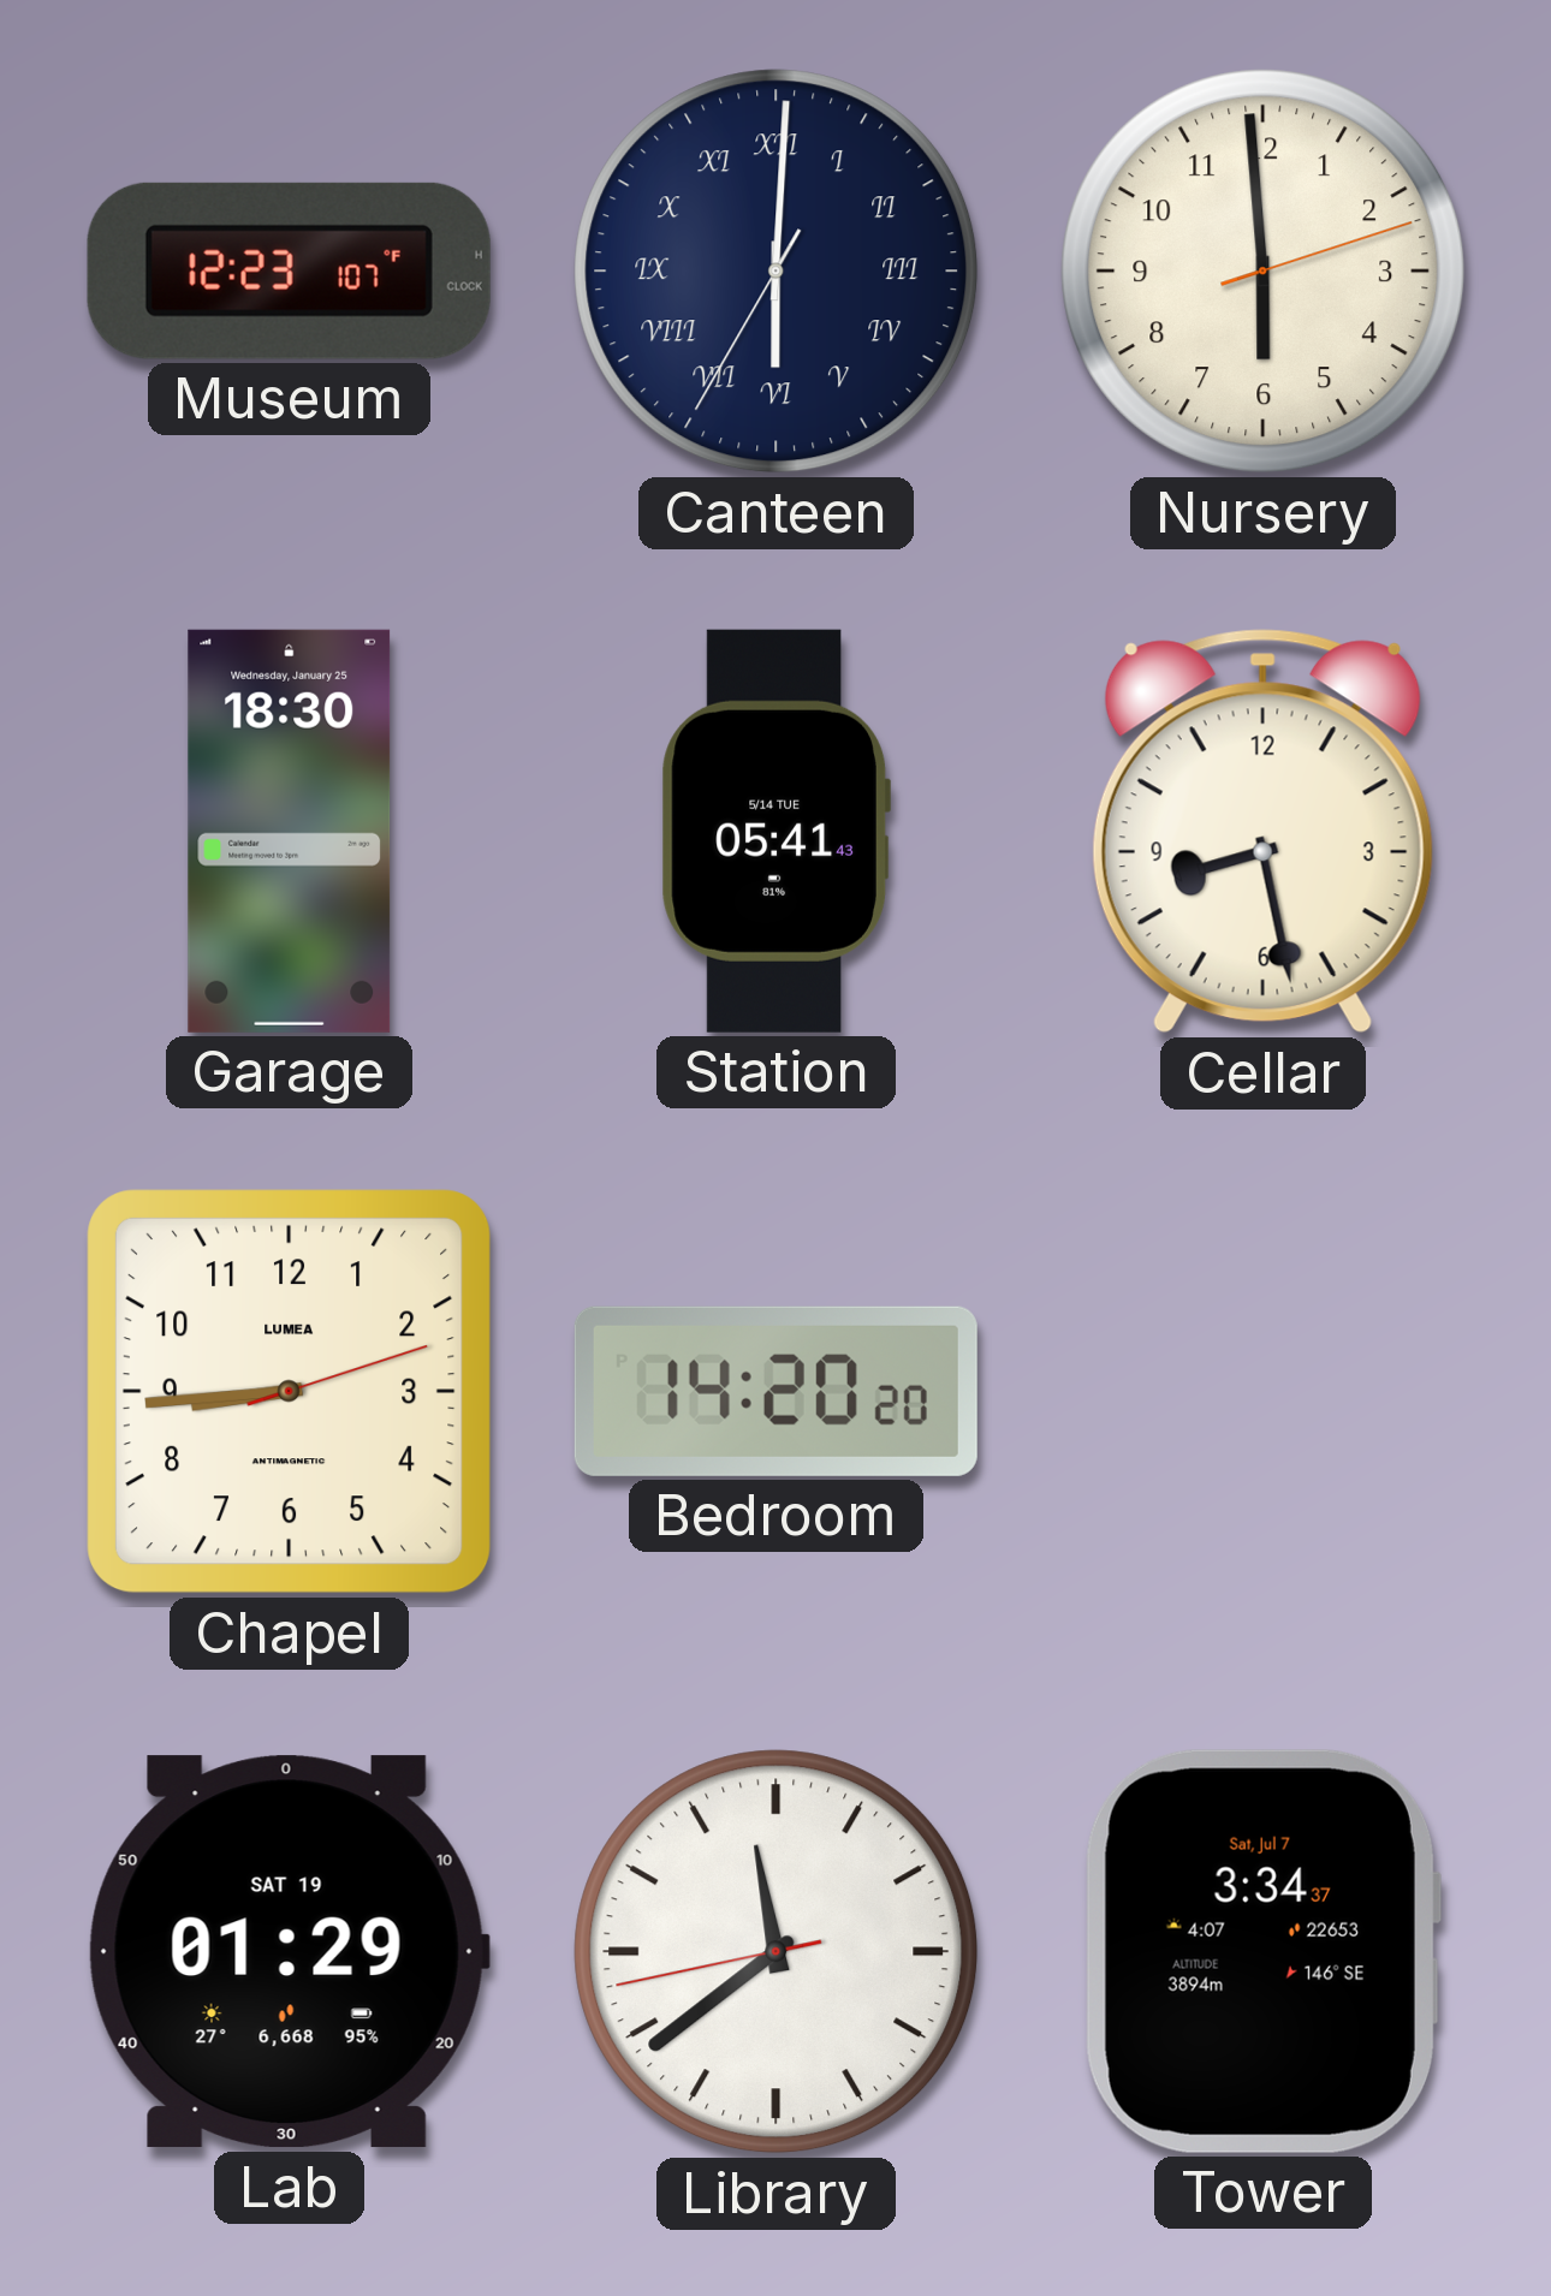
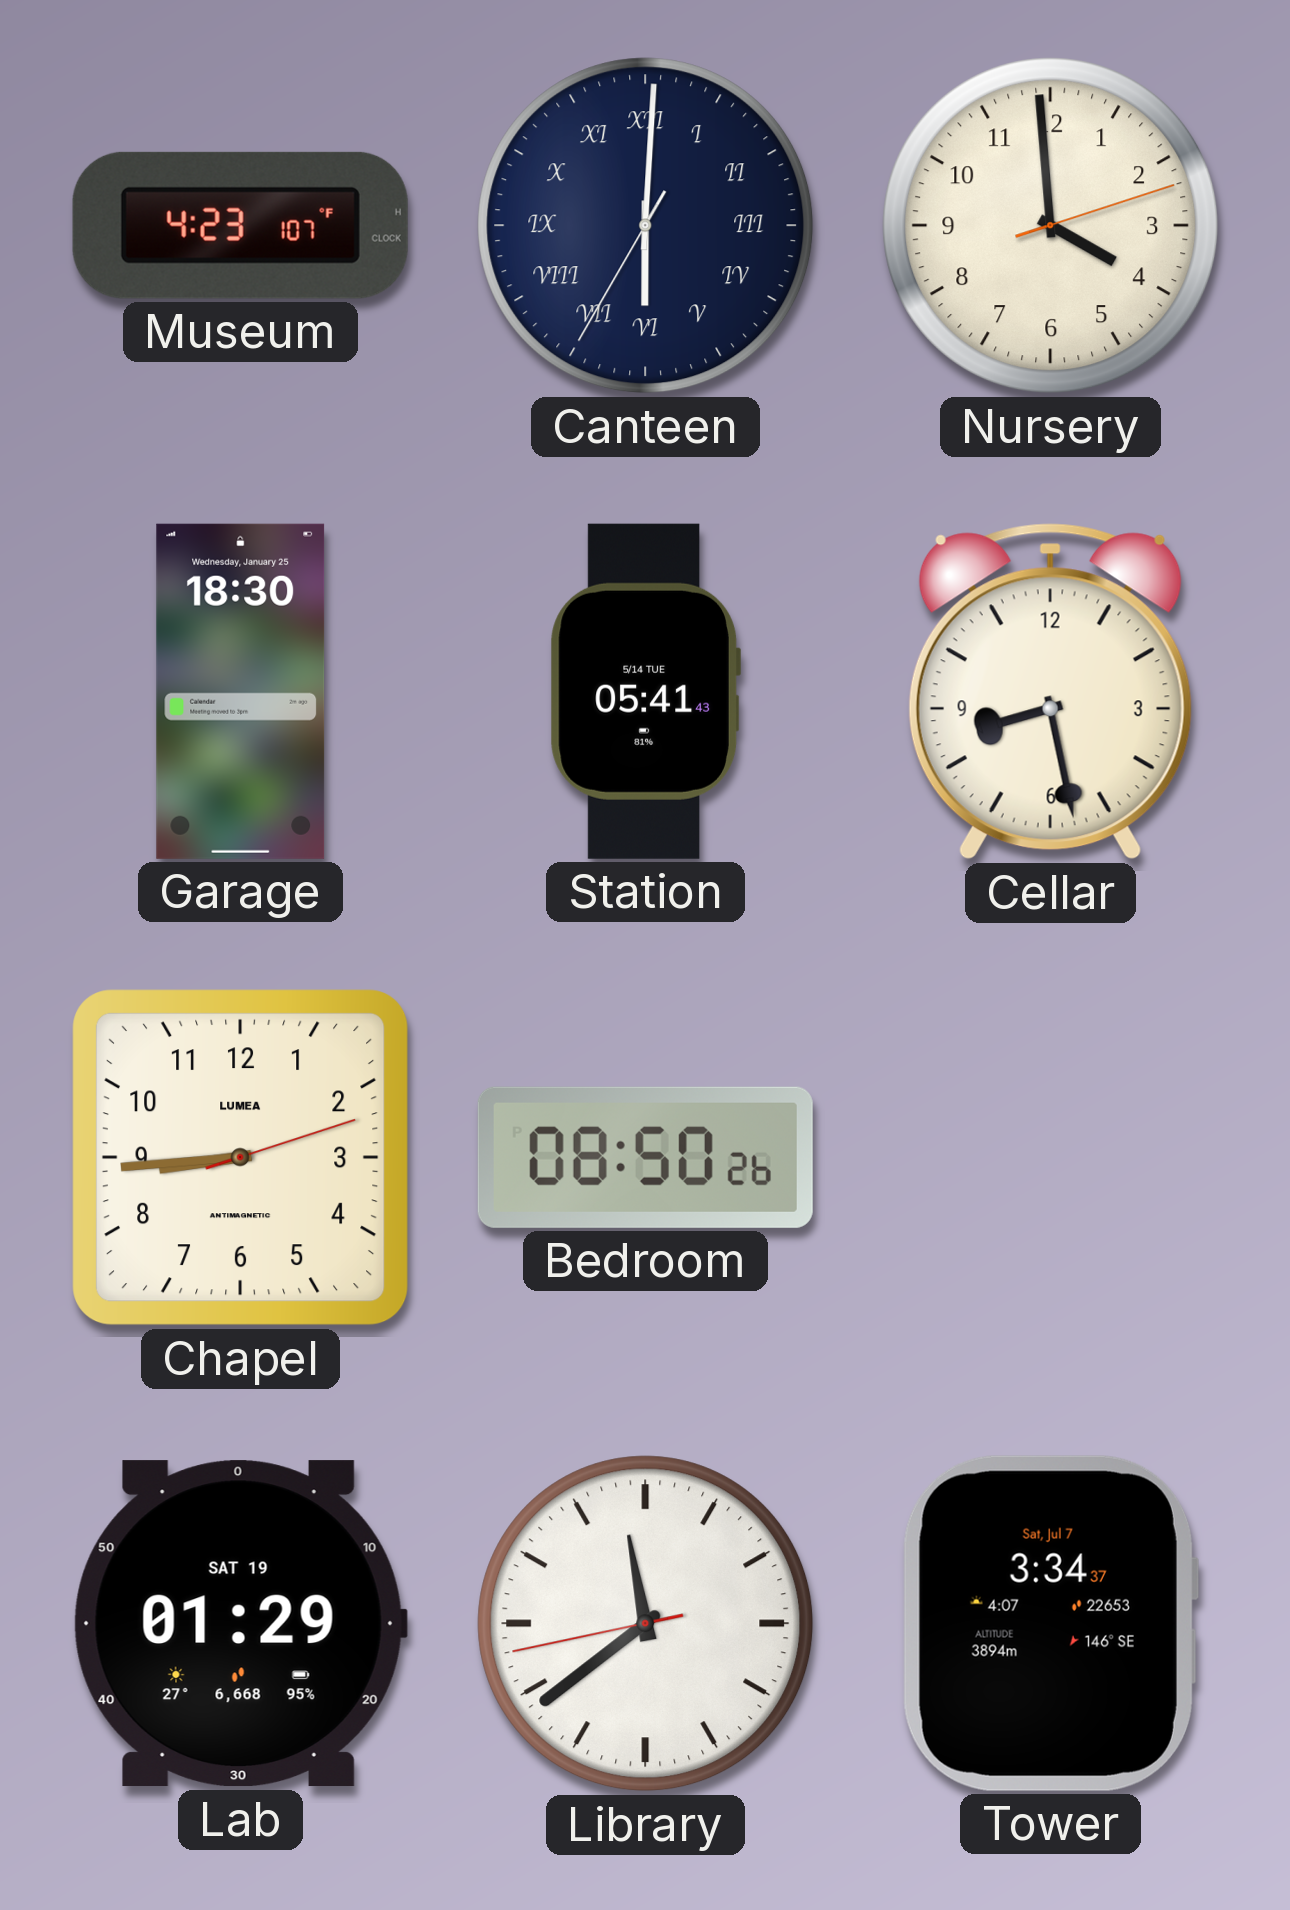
Museum: 12:23 -> 4:23 (240, 225)
Nursery: 5:59 -> 3:59 (1051, 226)
Bedroom: 14:20 -> 08:50 (645, 1157)
